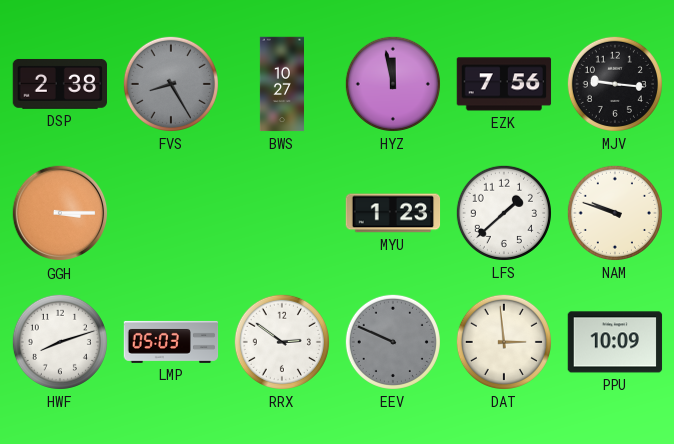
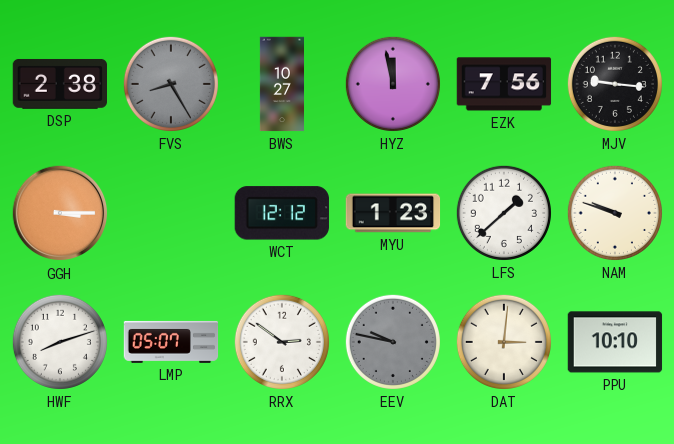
WCT: none -> 12:12 (282, 213)
LMP: 05:03 -> 05:07 (171, 342)
EEV: 9:49 -> 9:47 (393, 342)
DAT: 2:59 -> 3:01 (504, 342)
PPU: 10:09 -> 10:10 (615, 342)
